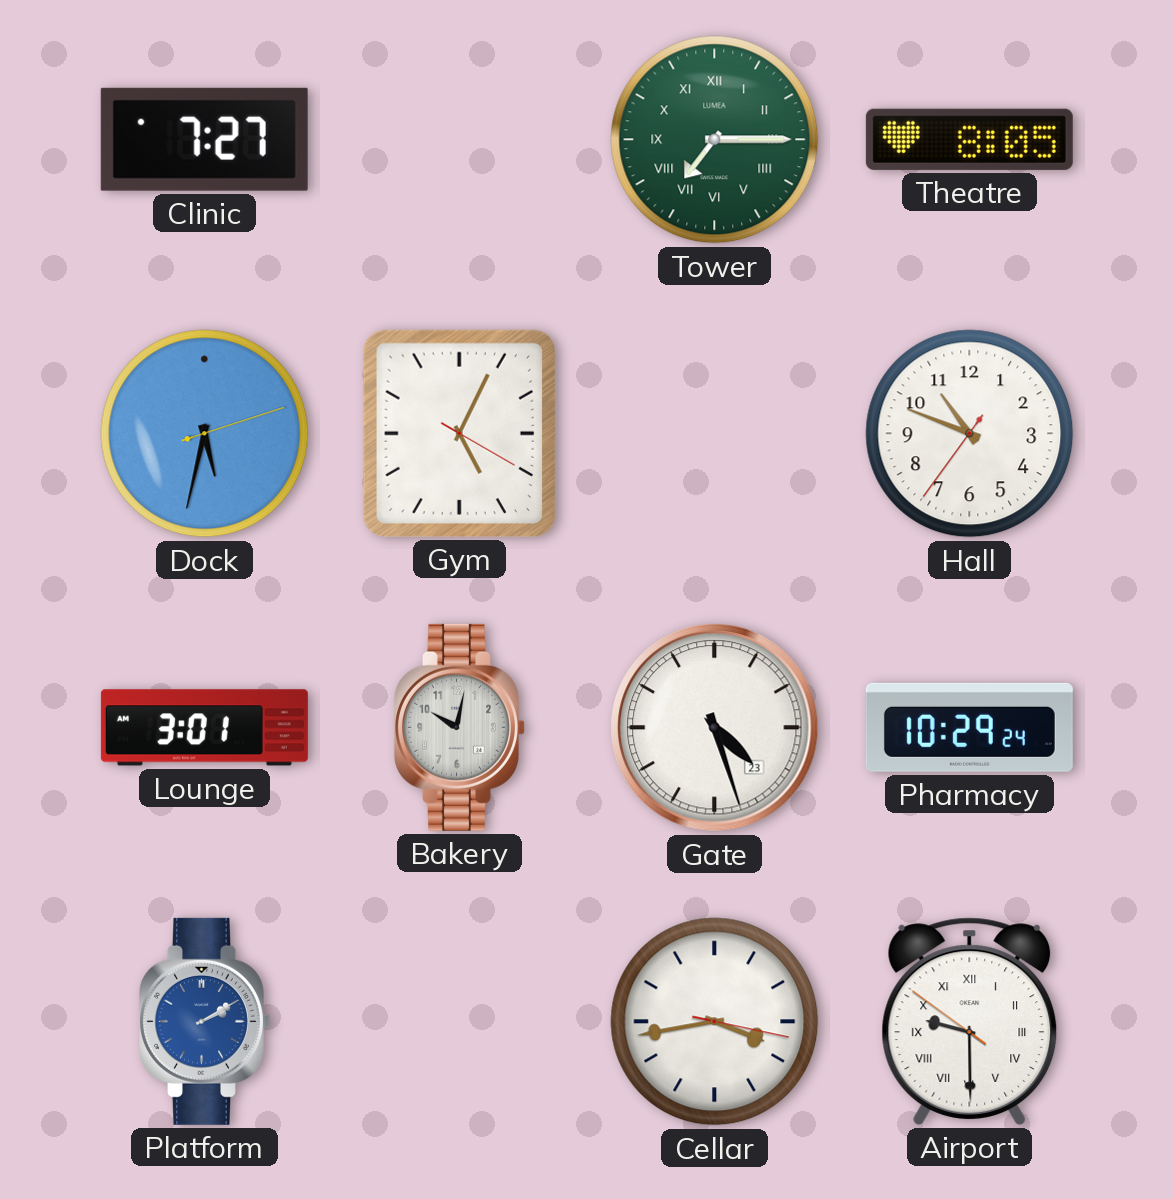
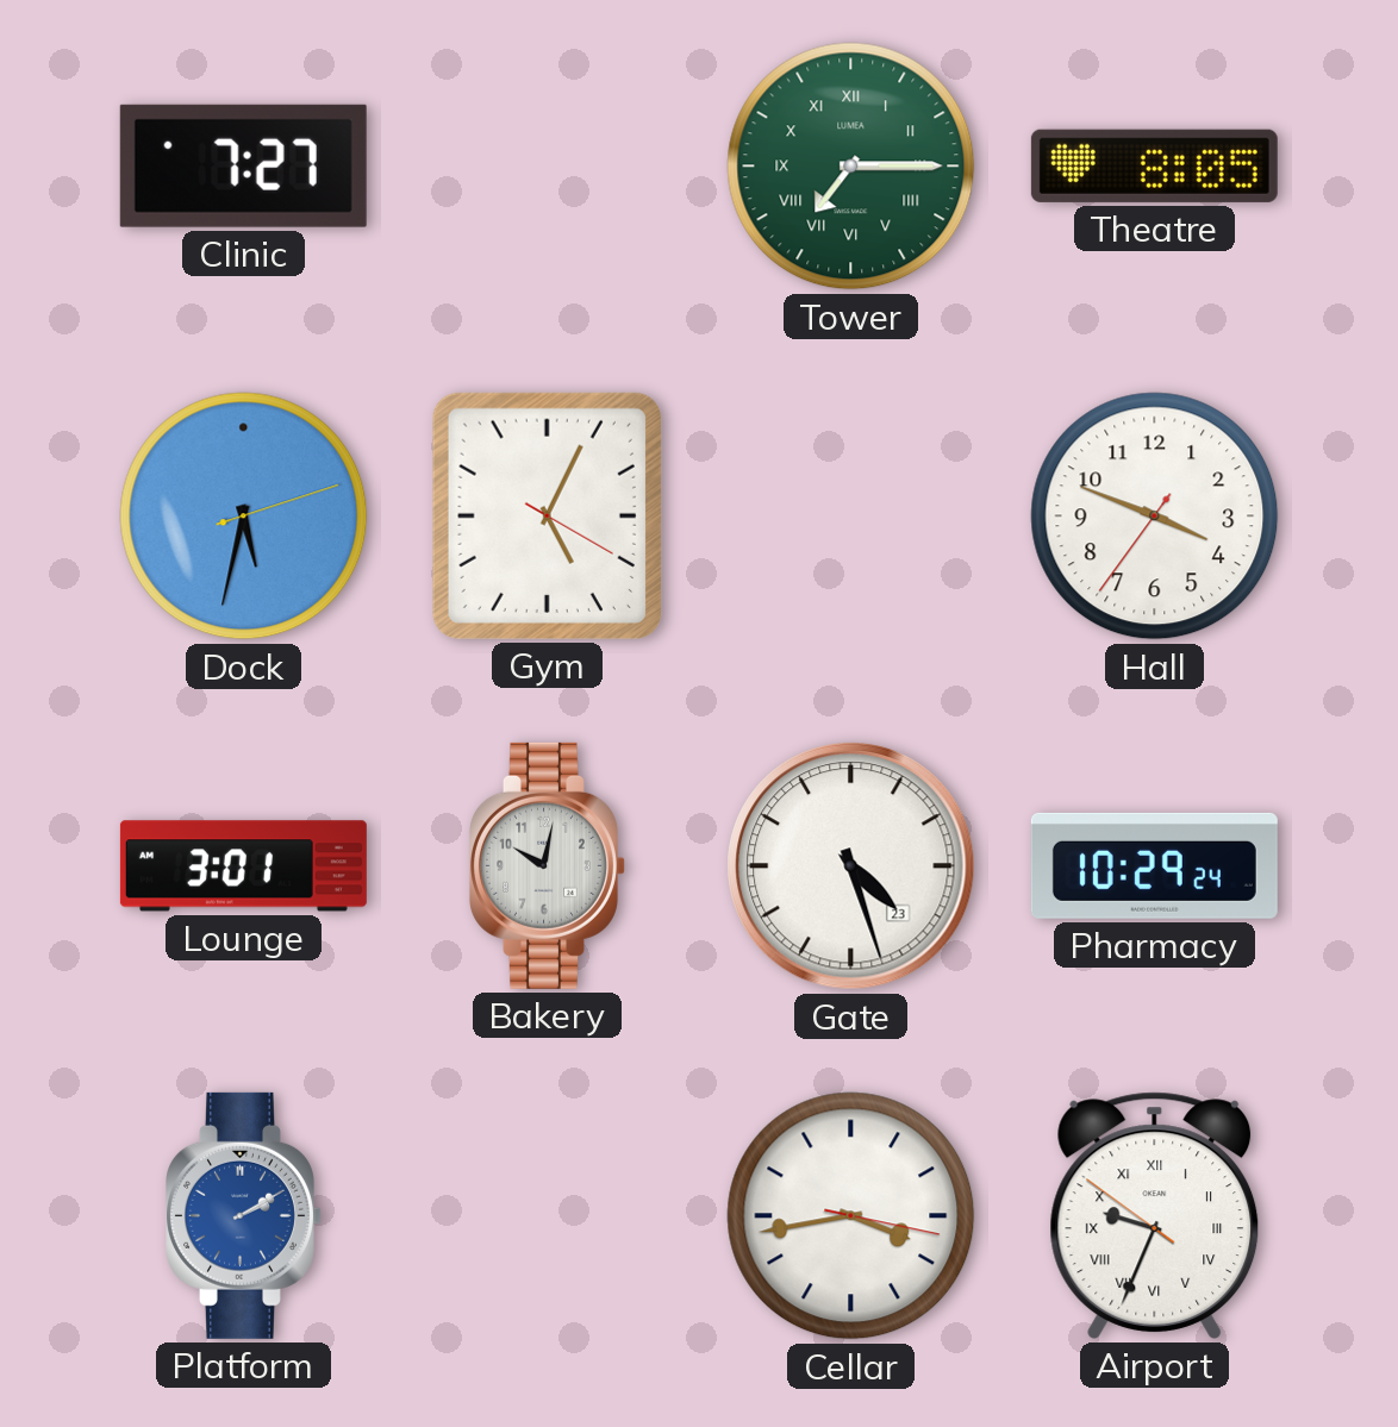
Hall: 10:48 -> 3:48 (1155, 517)
Airport: 9:29 -> 9:33 (1155, 1215)
